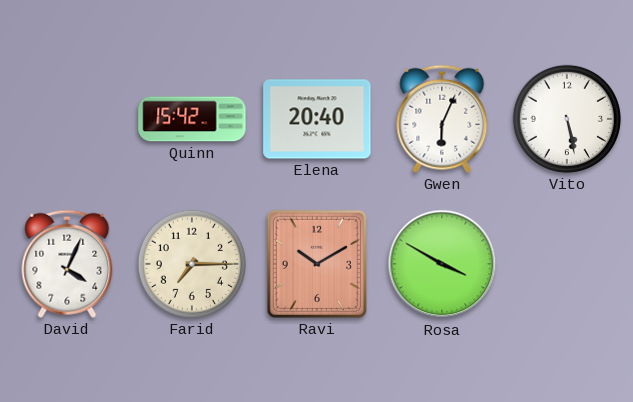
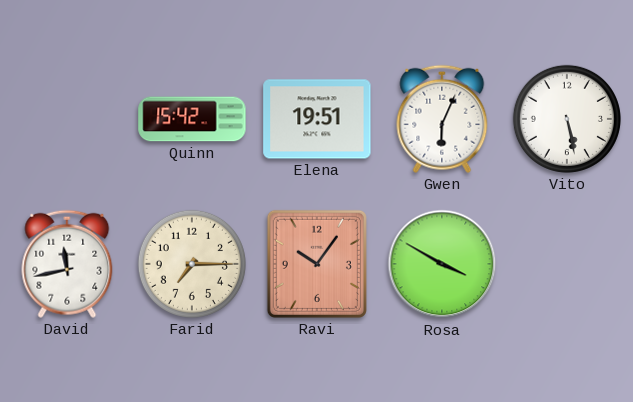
Elena: 20:40 -> 19:51 (317, 119)
David: 4:04 -> 11:43 (67, 264)
Ravi: 10:10 -> 10:06 (317, 264)
